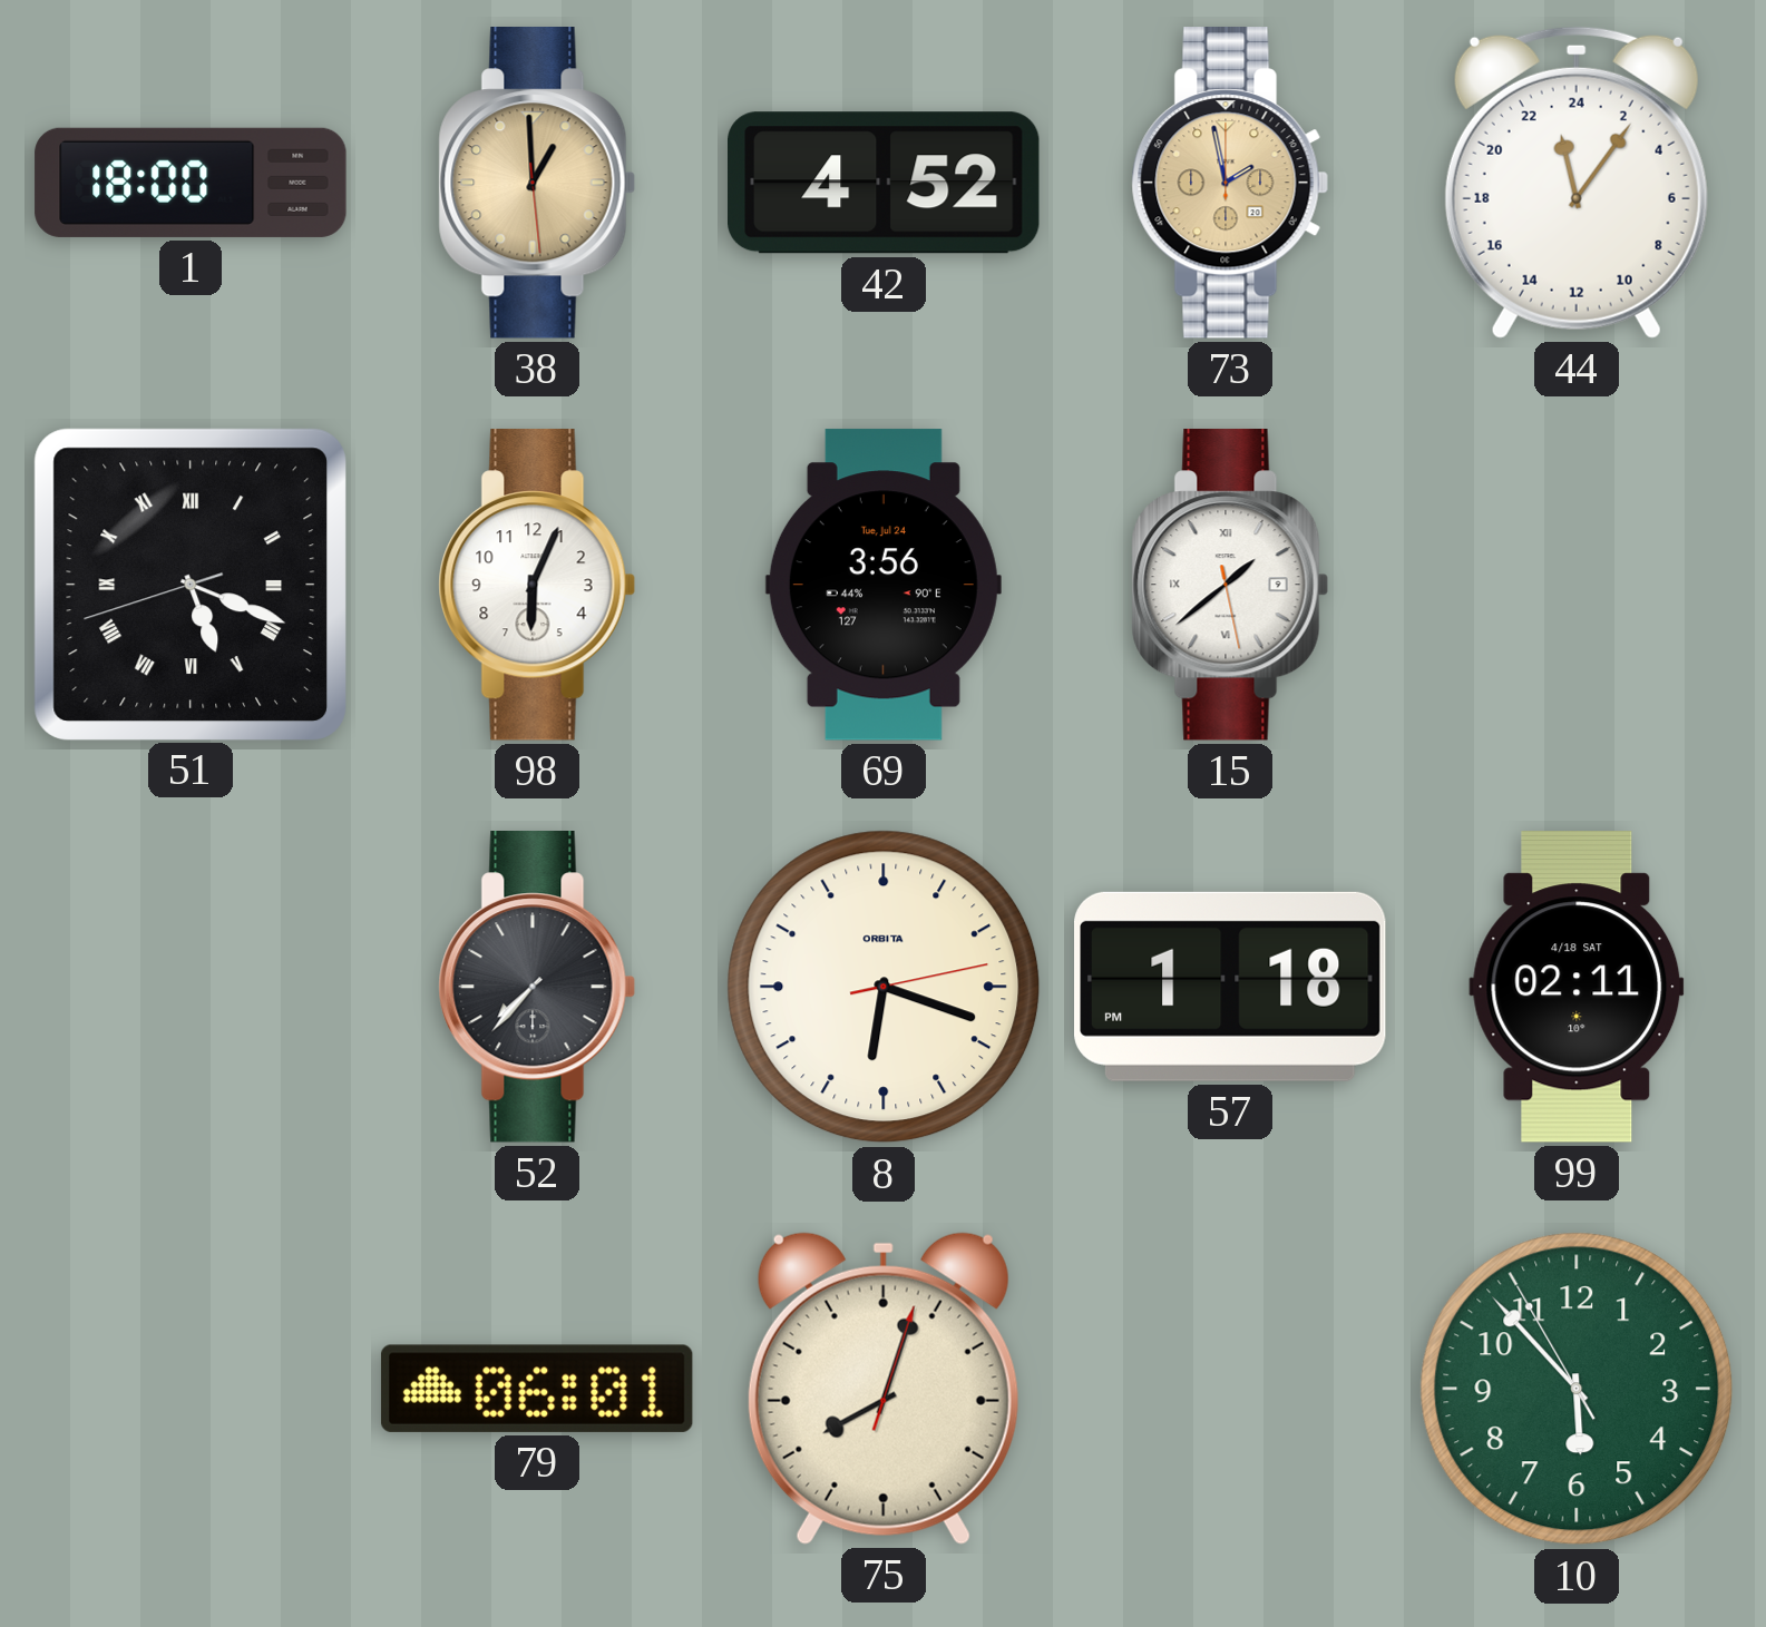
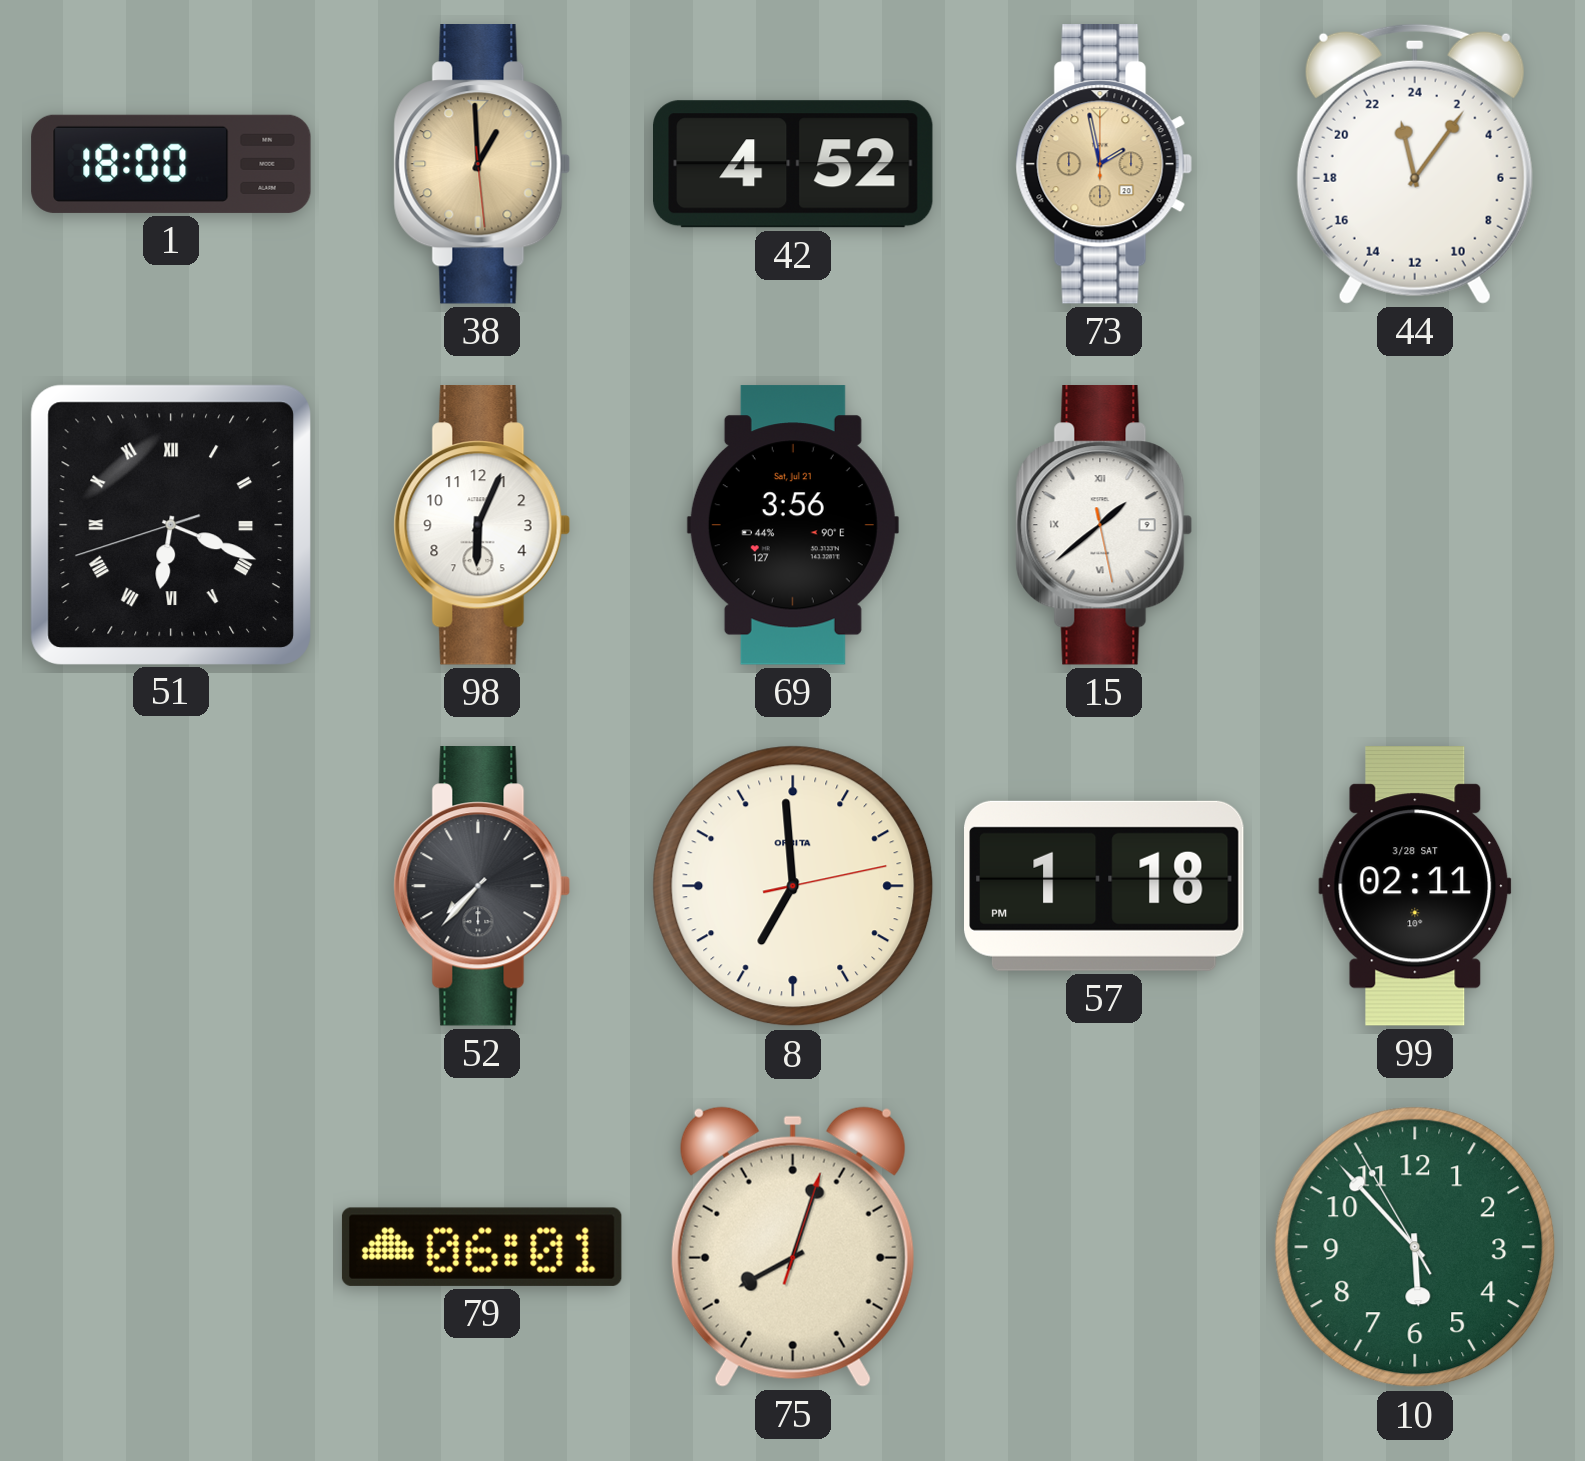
51: 5:18 -> 6:18 (170, 524)
69 date: Tue, Jul 24 -> Sat, Jul 21 (793, 525)
8: 6:18 -> 6:59 (793, 886)
99 date: 4/18 SAT -> 3/28 SAT (1415, 886)
